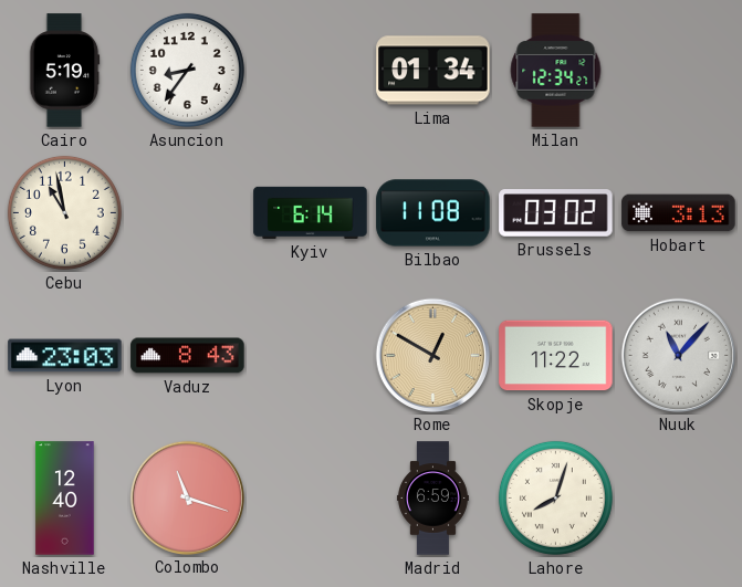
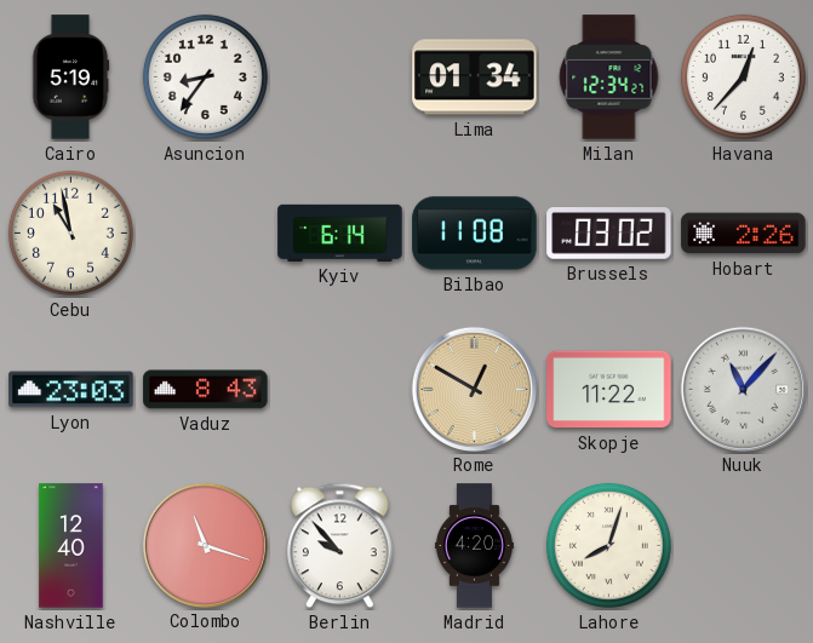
Havana: none -> 12:37 (743, 76)
Hobart: 3:13 -> 2:26 (744, 234)
Berlin: none -> 9:53 (340, 546)
Madrid: 6:59 -> 4:20 (474, 546)
